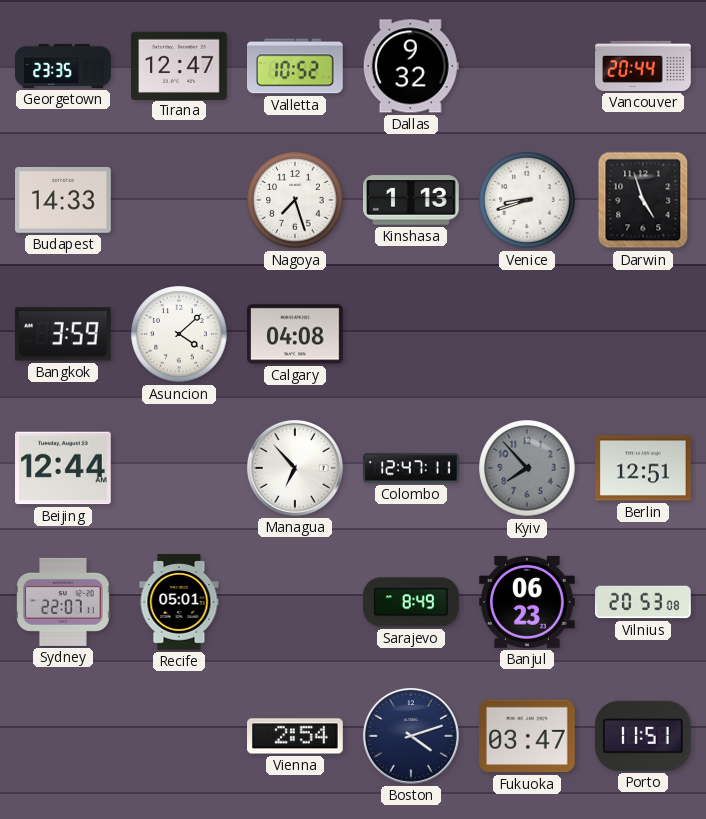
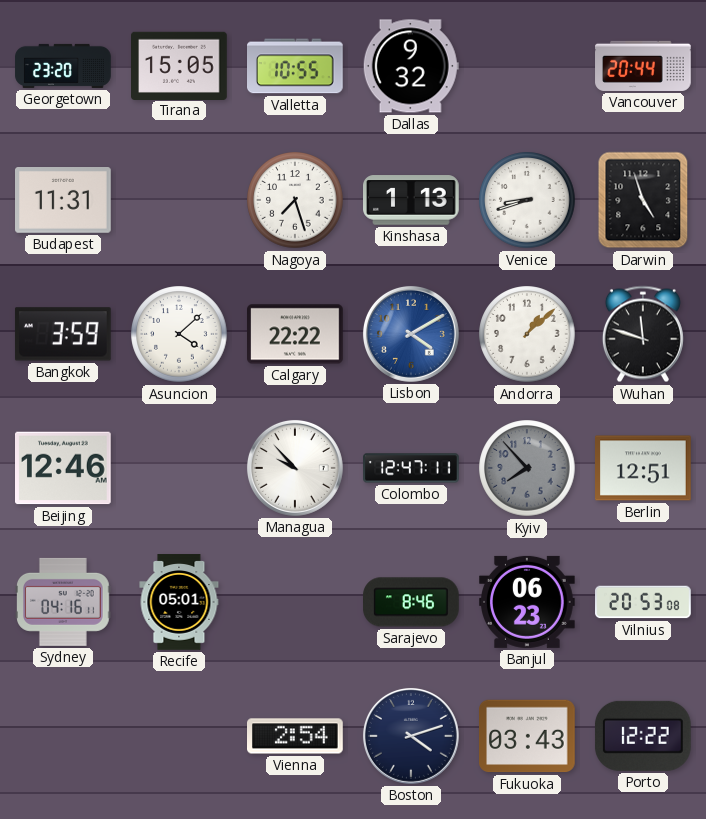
Georgetown: 23:35 -> 23:20 (63, 66)
Tirana: 12:47 -> 15:05 (179, 65)
Valletta: 10:52 -> 10:55 (296, 66)
Budapest: 14:33 -> 11:31 (64, 201)
Calgary: 04:08 -> 22:22 (295, 334)
Lisbon: none -> 4:10 (411, 334)
Andorra: none -> 1:08 (527, 334)
Wuhan: none -> 11:48 (643, 334)
Beijing: 12:44 -> 12:46 (64, 468)
Managua: 6:53 -> 9:53 (295, 468)
Sydney: 22:07 -> 04:16 (64, 602)
Sarajevo: 8:49 -> 8:46 (412, 602)
Fukuoka: 03:47 -> 03:43 (528, 736)
Porto: 11:51 -> 12:22 (643, 736)
